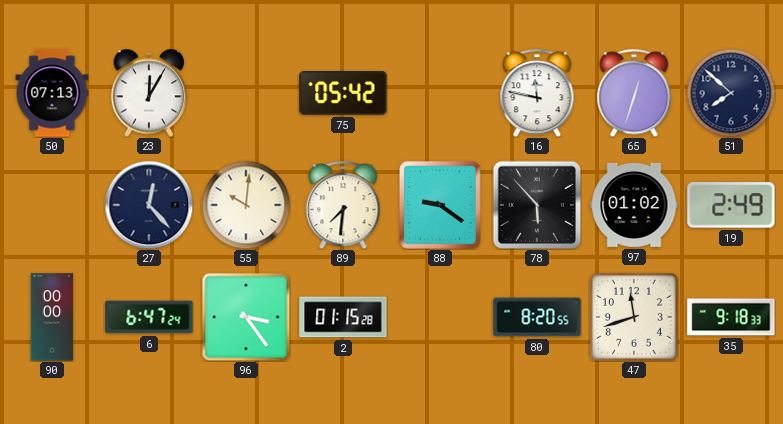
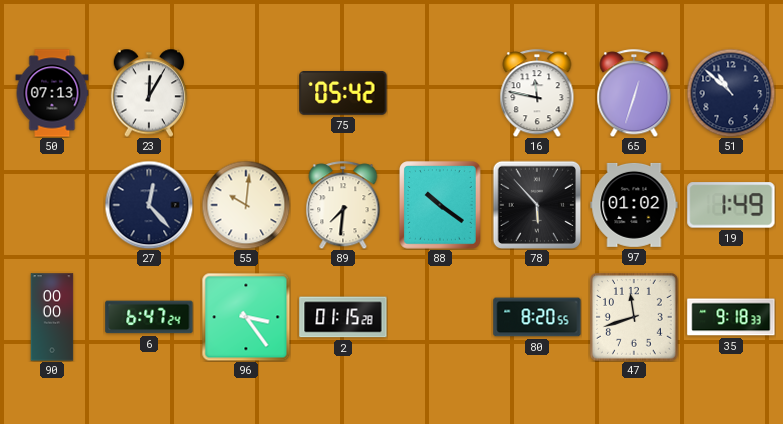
51: 7:52 -> 10:52 (731, 93)
88: 9:21 -> 10:21 (440, 205)
19: 2:49 -> 1:49 (731, 205)
